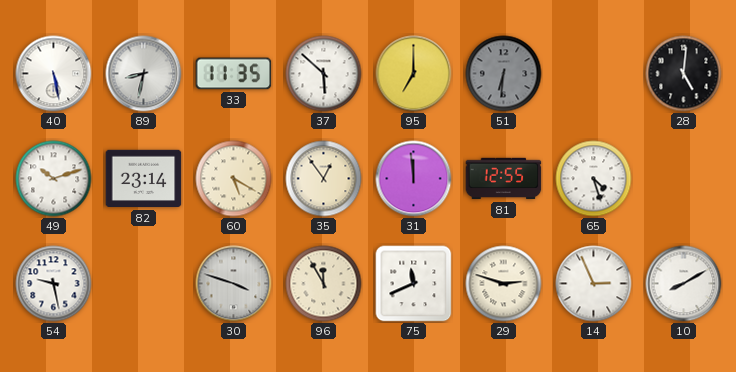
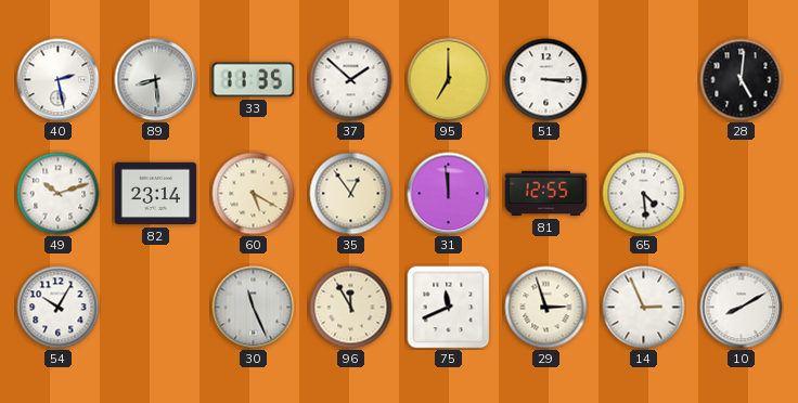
40: 5:28 -> 2:28 (59, 80)
89: 8:32 -> 8:29 (156, 80)
37: 5:52 -> 1:52 (351, 80)
51: 6:31 -> 3:15 (546, 80)
51 dial: grey -> white (546, 80)
65: 4:27 -> 4:29 (644, 194)
54: 9:28 -> 10:05 (59, 308)
30: 3:48 -> 11:26 (254, 308)
29: 2:48 -> 2:57 (546, 308)
